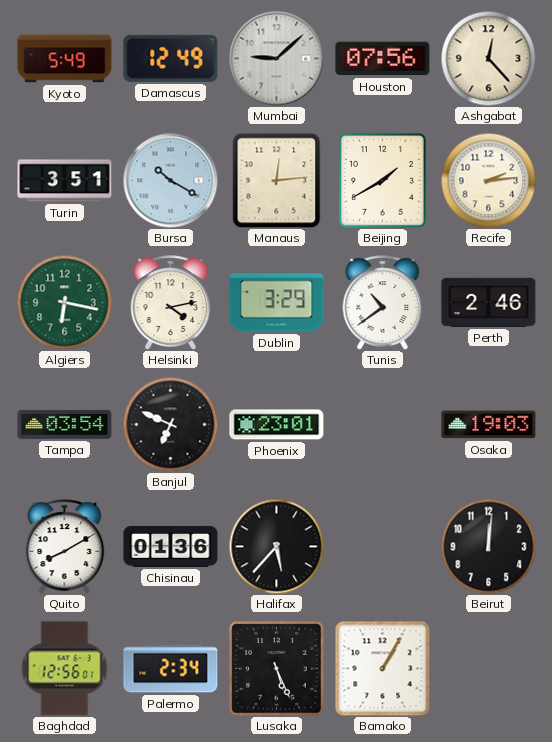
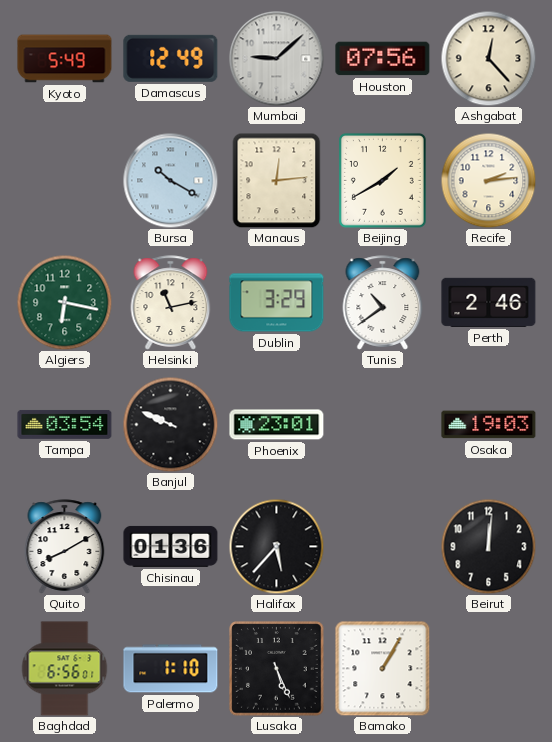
Turin: 3:51 -> none (65, 181)
Helsinki: 4:13 -> 11:13 (171, 303)
Banjul: 6:49 -> 9:49 (170, 424)
Baghdad: 12:56 -> 6:56 (65, 669)
Palermo: 2:34 -> 1:10 (171, 669)
